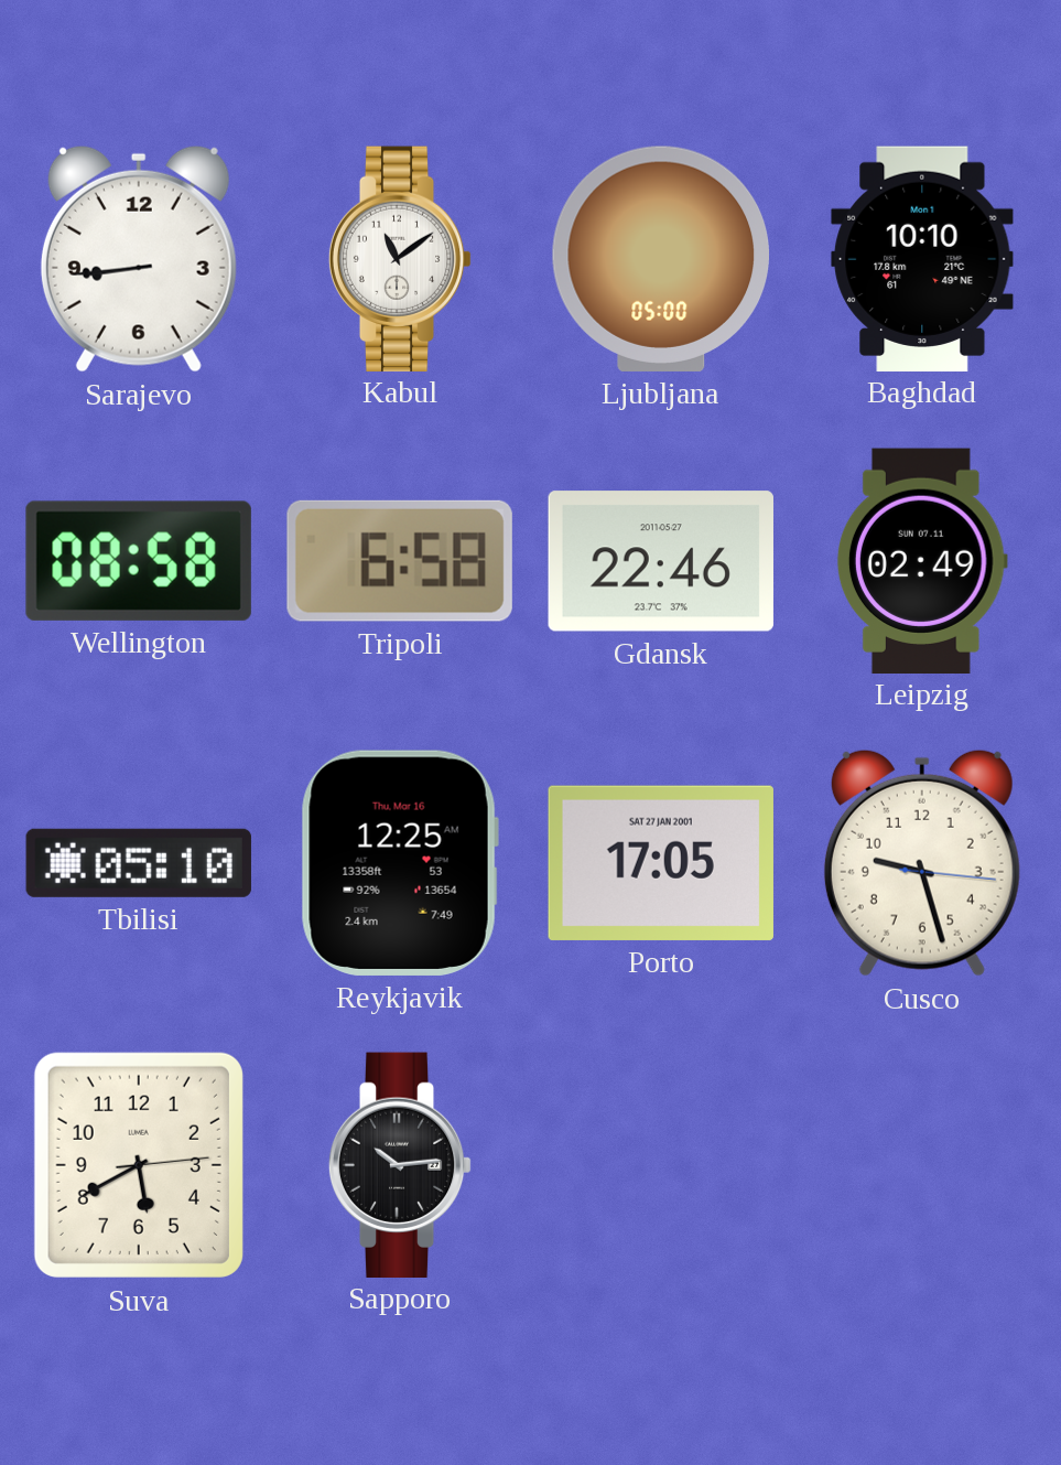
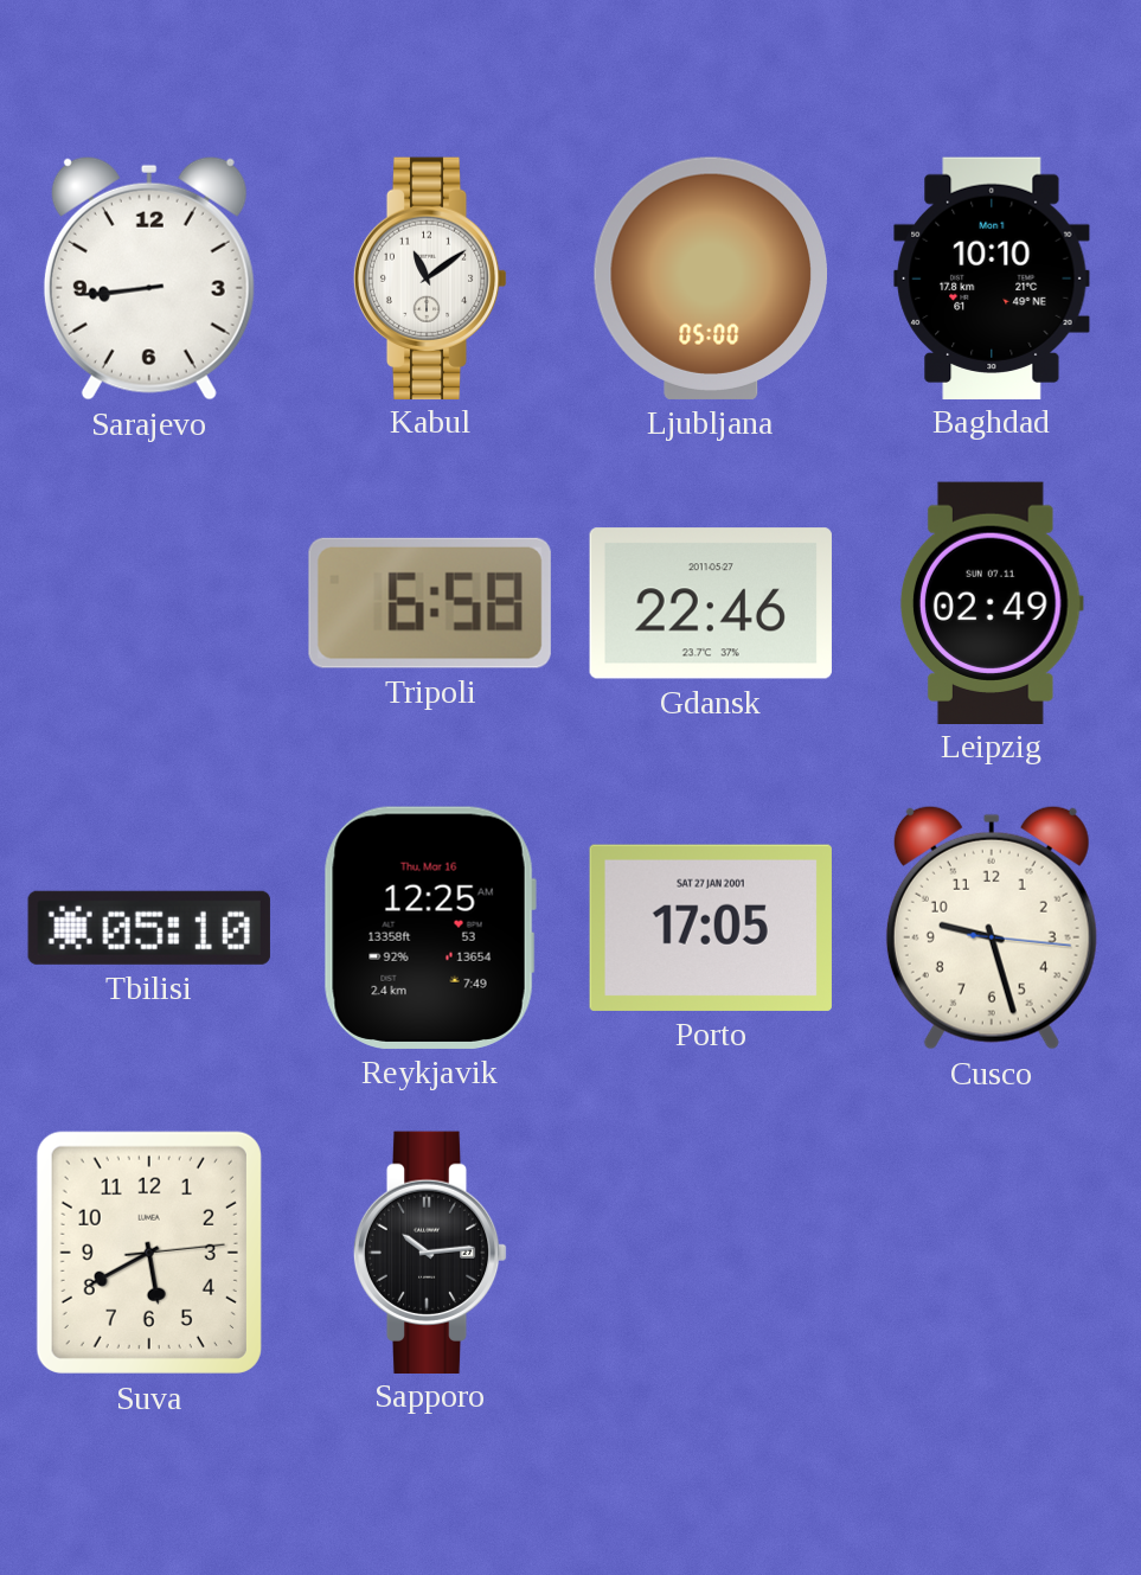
Wellington: 08:58 -> none (139, 561)
